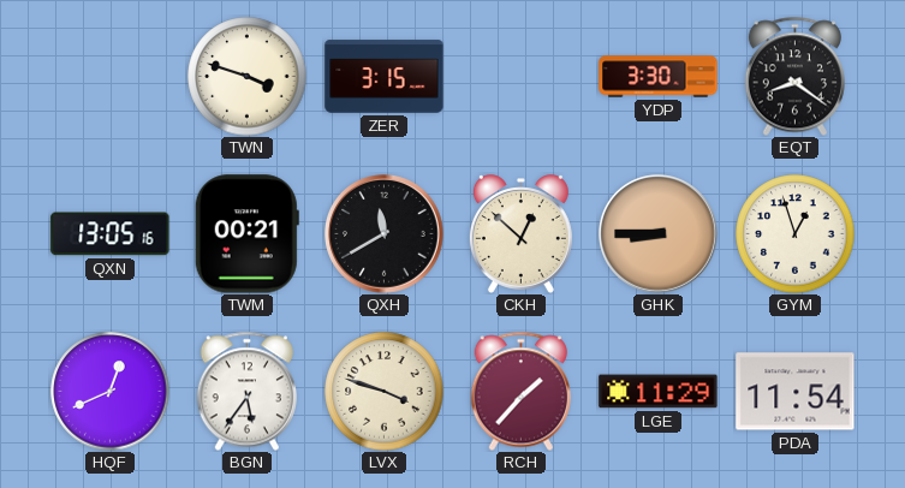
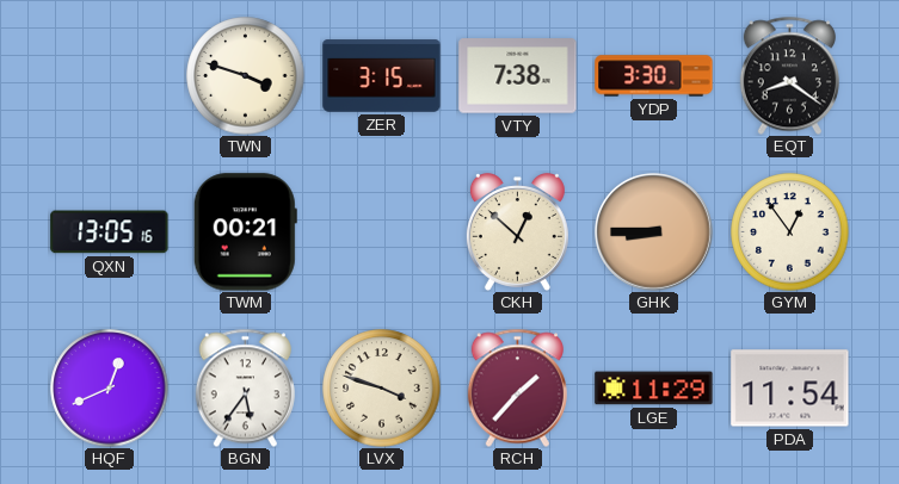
VTY: none -> 7:38 (518, 76)
QXH: 11:40 -> none (385, 234)
GYM: 12:57 -> 12:54 (790, 232)
